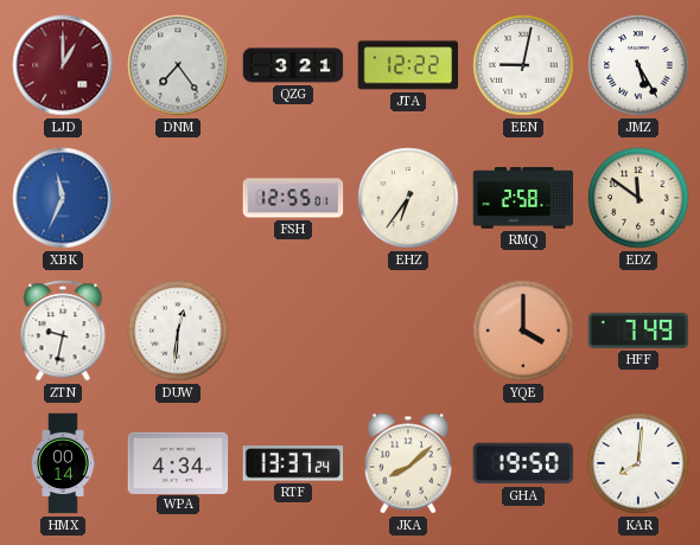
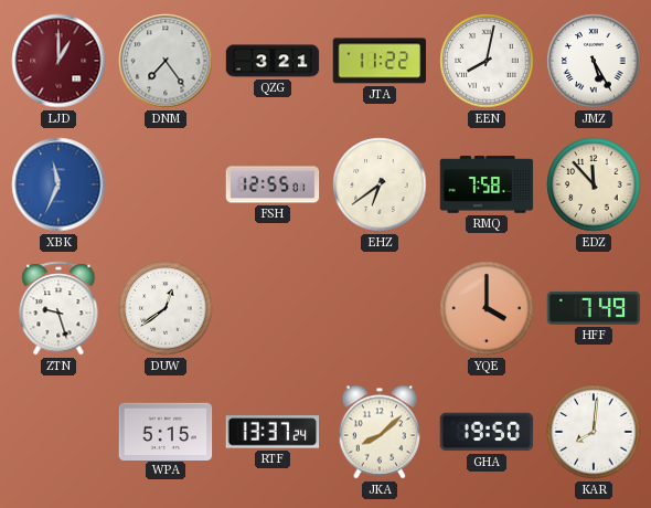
JTA: 12:22 -> 11:22 (380, 61)
EEN: 9:02 -> 8:02 (487, 61)
EHZ: 6:36 -> 6:39 (380, 184)
RMQ: 2:58 -> 7:58 (487, 184)
EDZ: 11:51 -> 11:53 (594, 184)
ZTN: 9:32 -> 9:27 (58, 308)
DUW: 12:31 -> 12:39 (166, 308)
HMX: 00:14 -> none (63, 463)
WPA: 4:34 -> 5:15 (166, 431)
